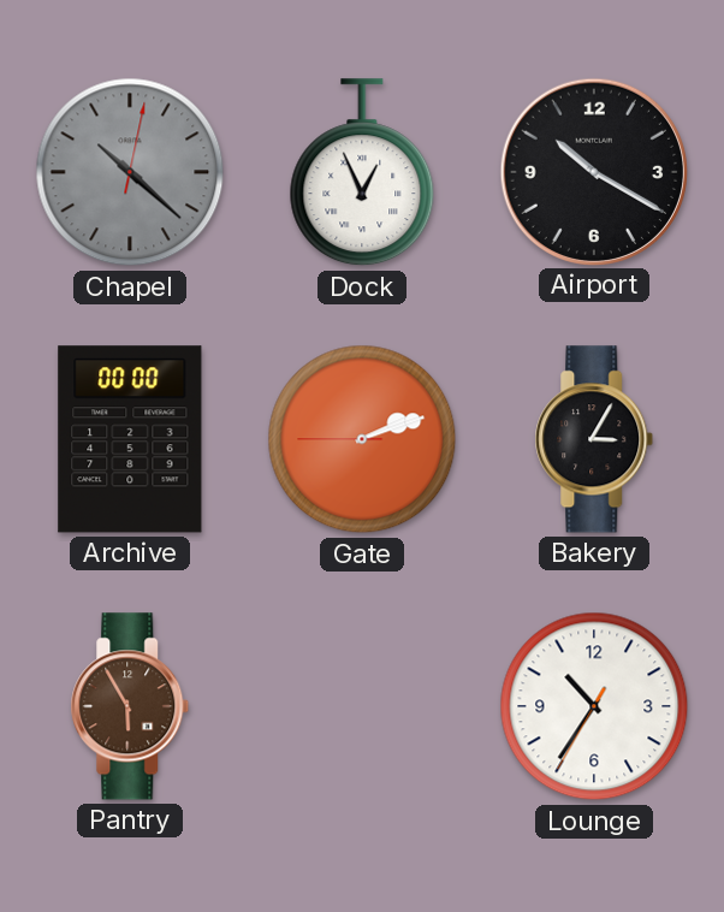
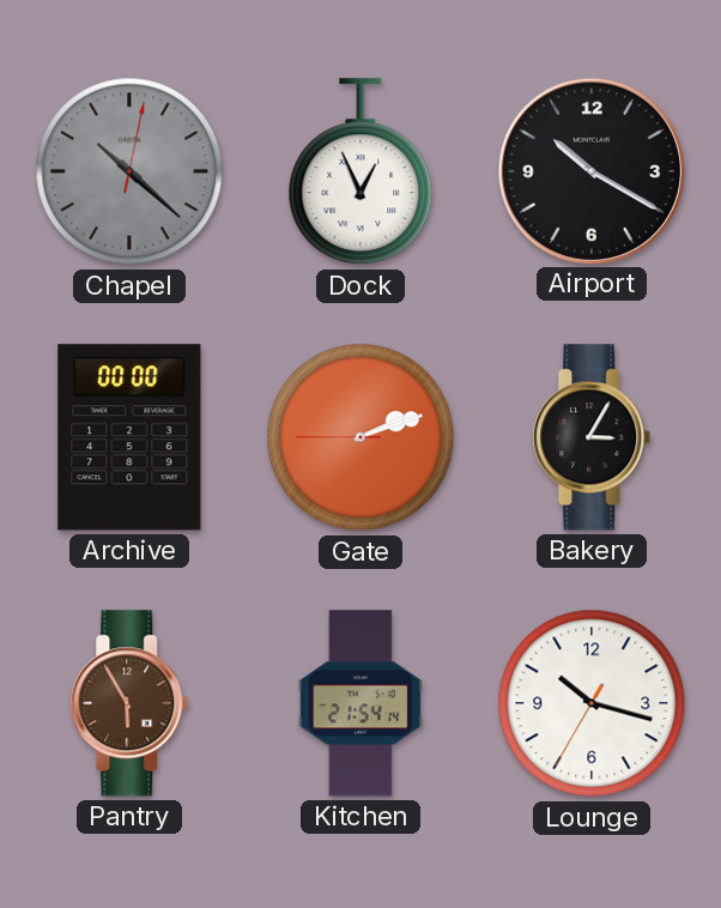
Kitchen: none -> 21:54 (360, 703)
Lounge: 10:35 -> 10:17 (592, 703)
